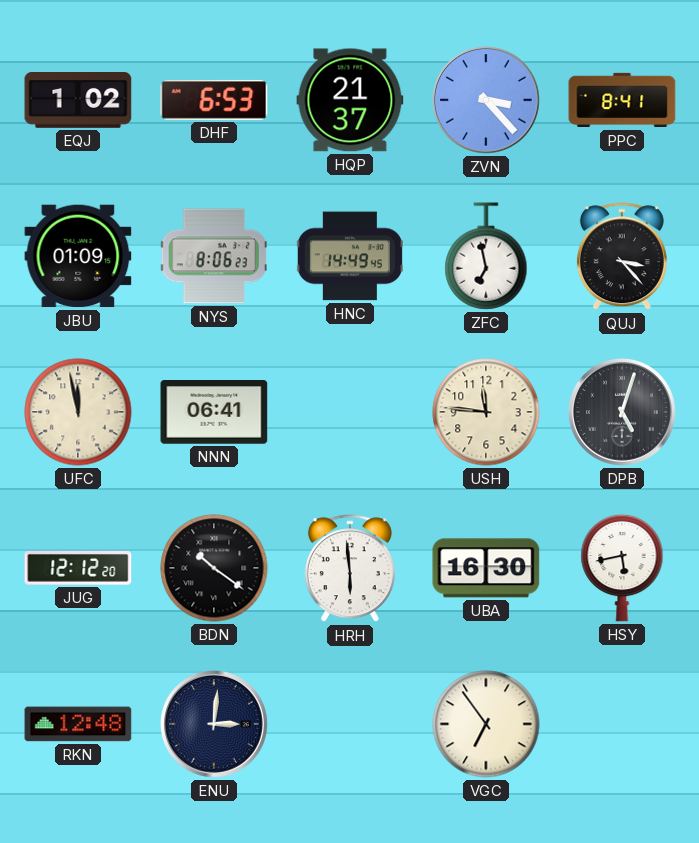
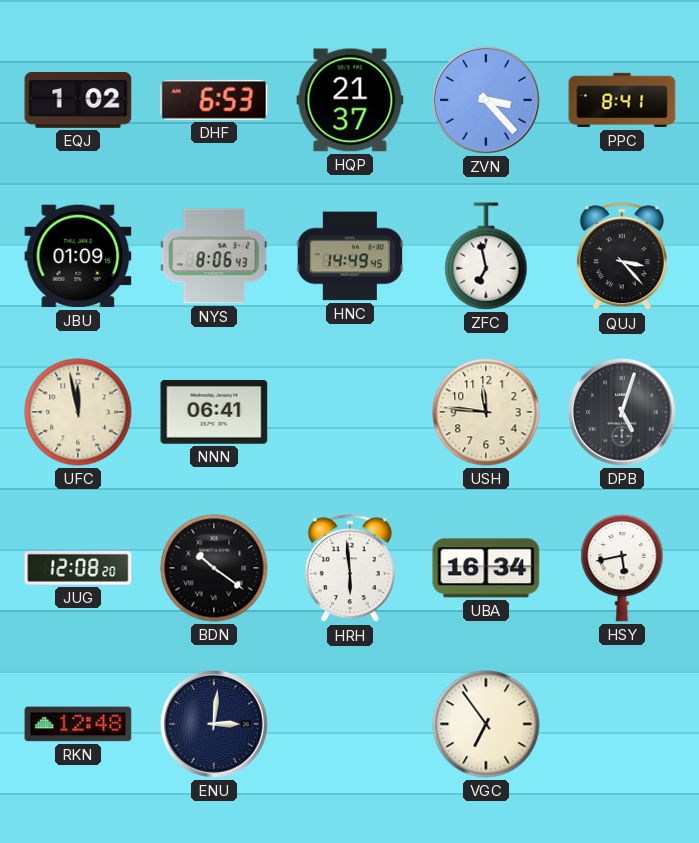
NYS: 8:06:23 -> 8:06:43 (214, 256)
JUG: 12:12 -> 12:08 (78, 569)
UBA: 16:30 -> 16:34 (486, 568)
